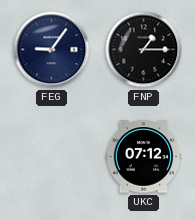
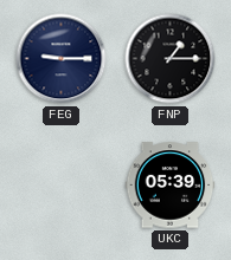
FEG: 9:06 -> 9:15 (62, 59)
UKC: 07:12 -> 05:39 (171, 186)
